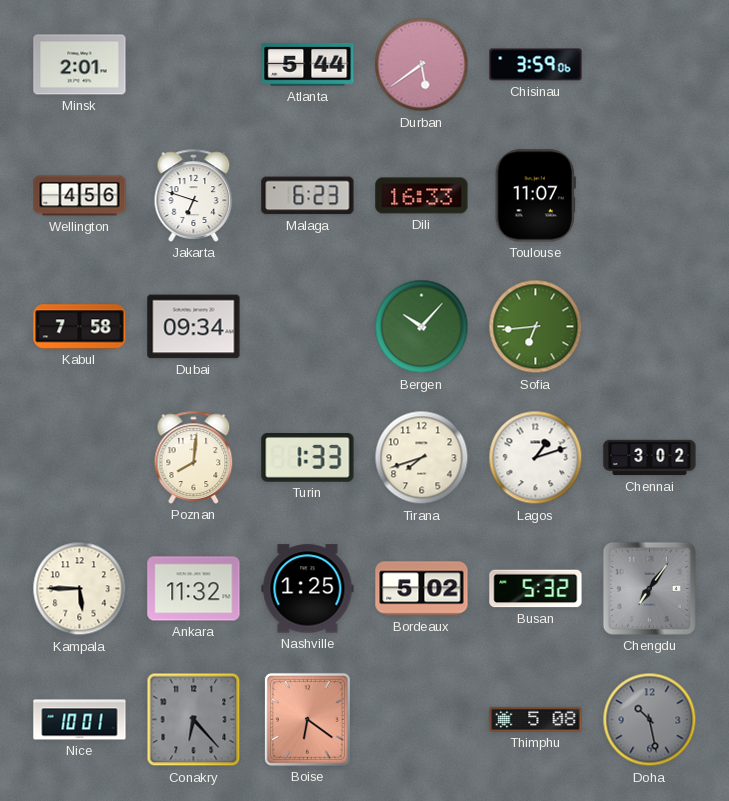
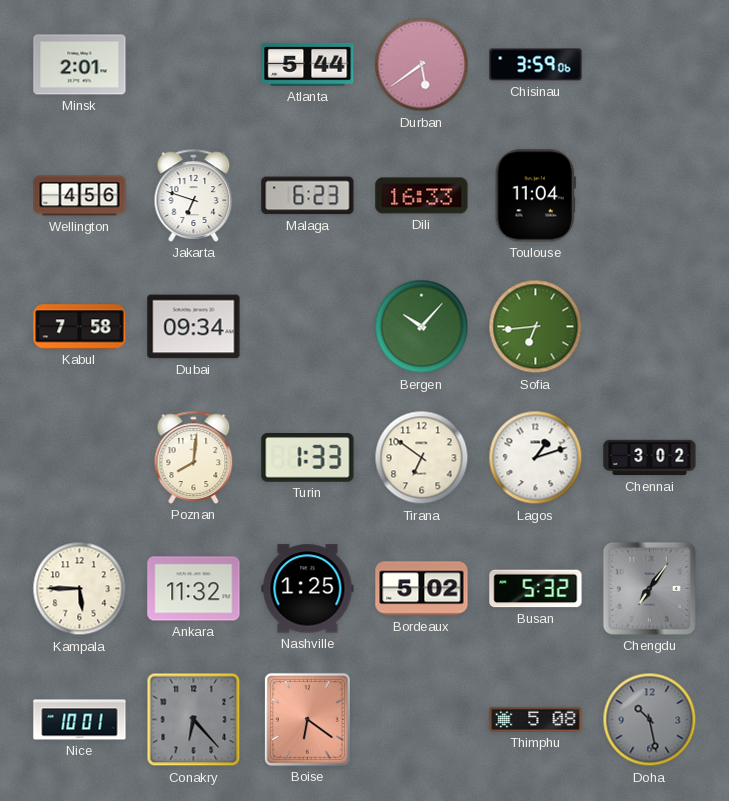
Toulouse: 11:07 -> 11:04 (535, 196)
Tirana: 7:42 -> 6:51 (422, 458)
